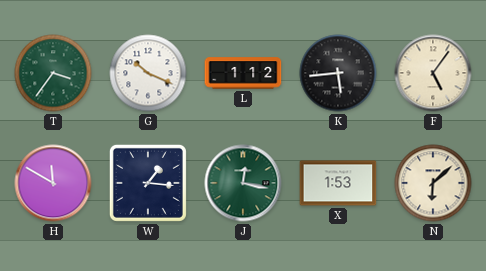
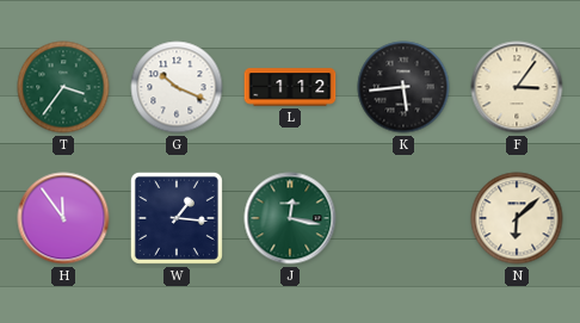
F: 5:06 -> 3:06 (517, 87)
H: 11:50 -> 11:54 (63, 218)
X: 1:53 -> none (338, 183)
